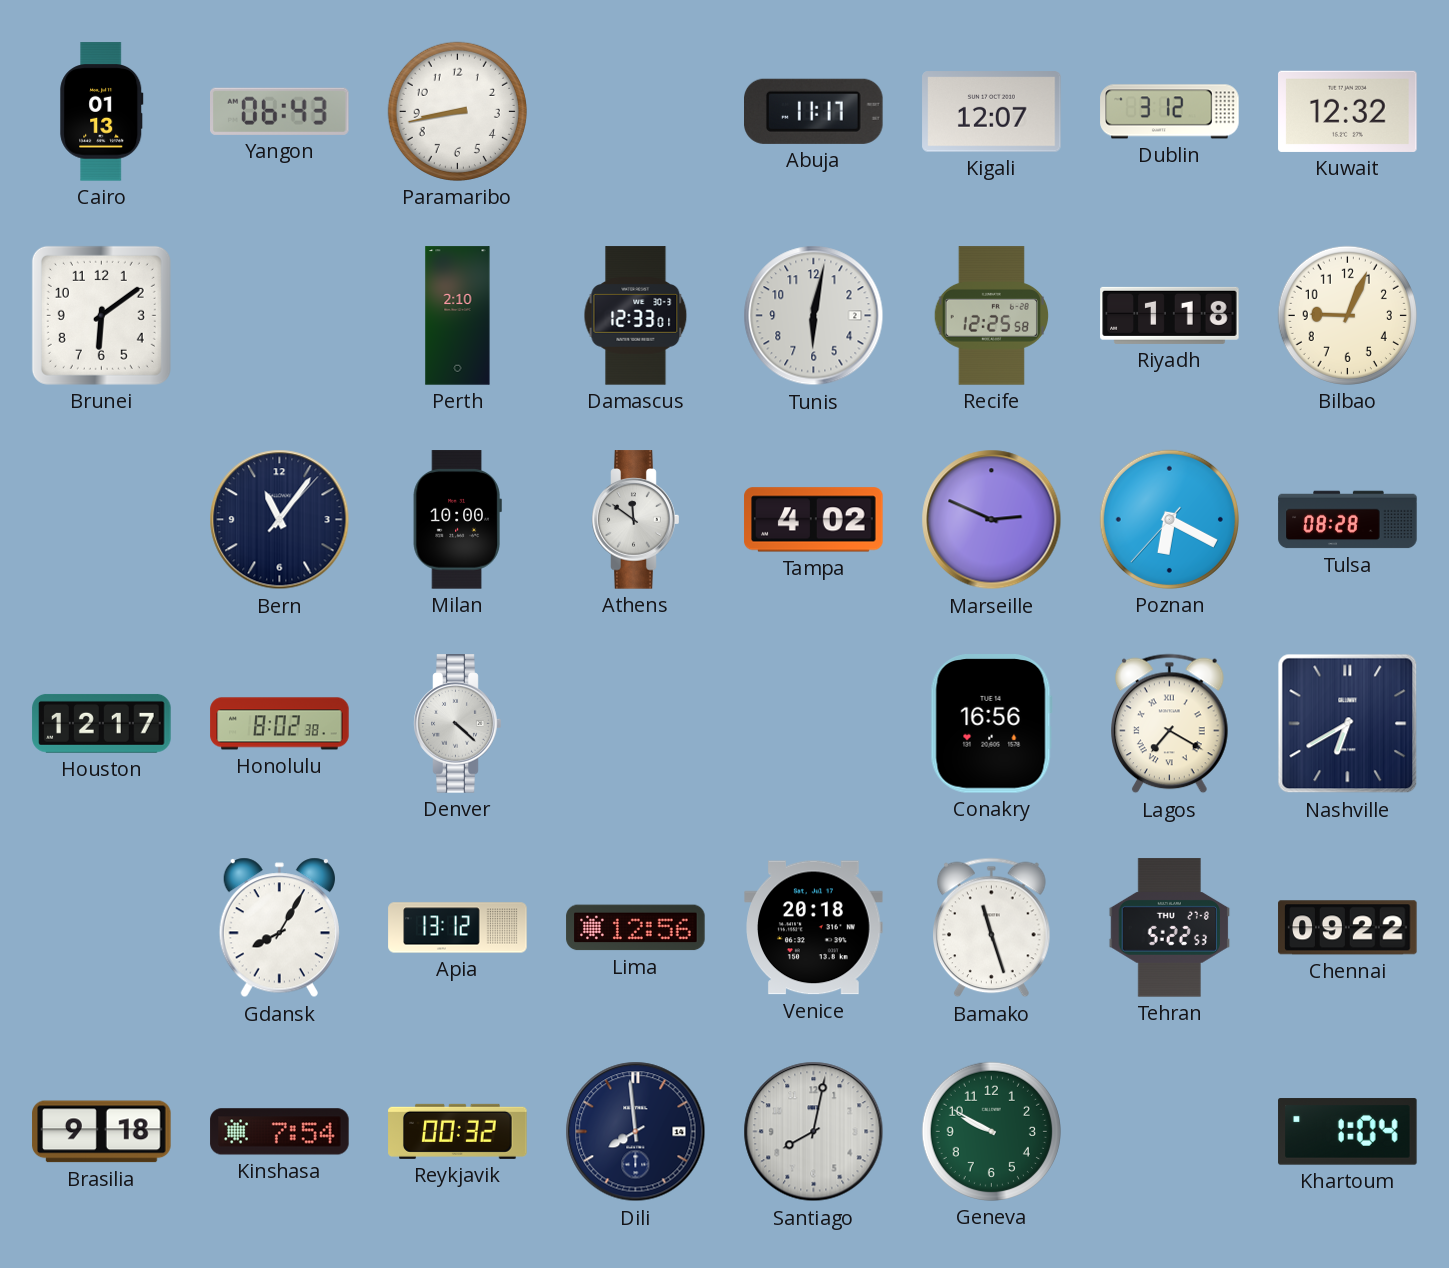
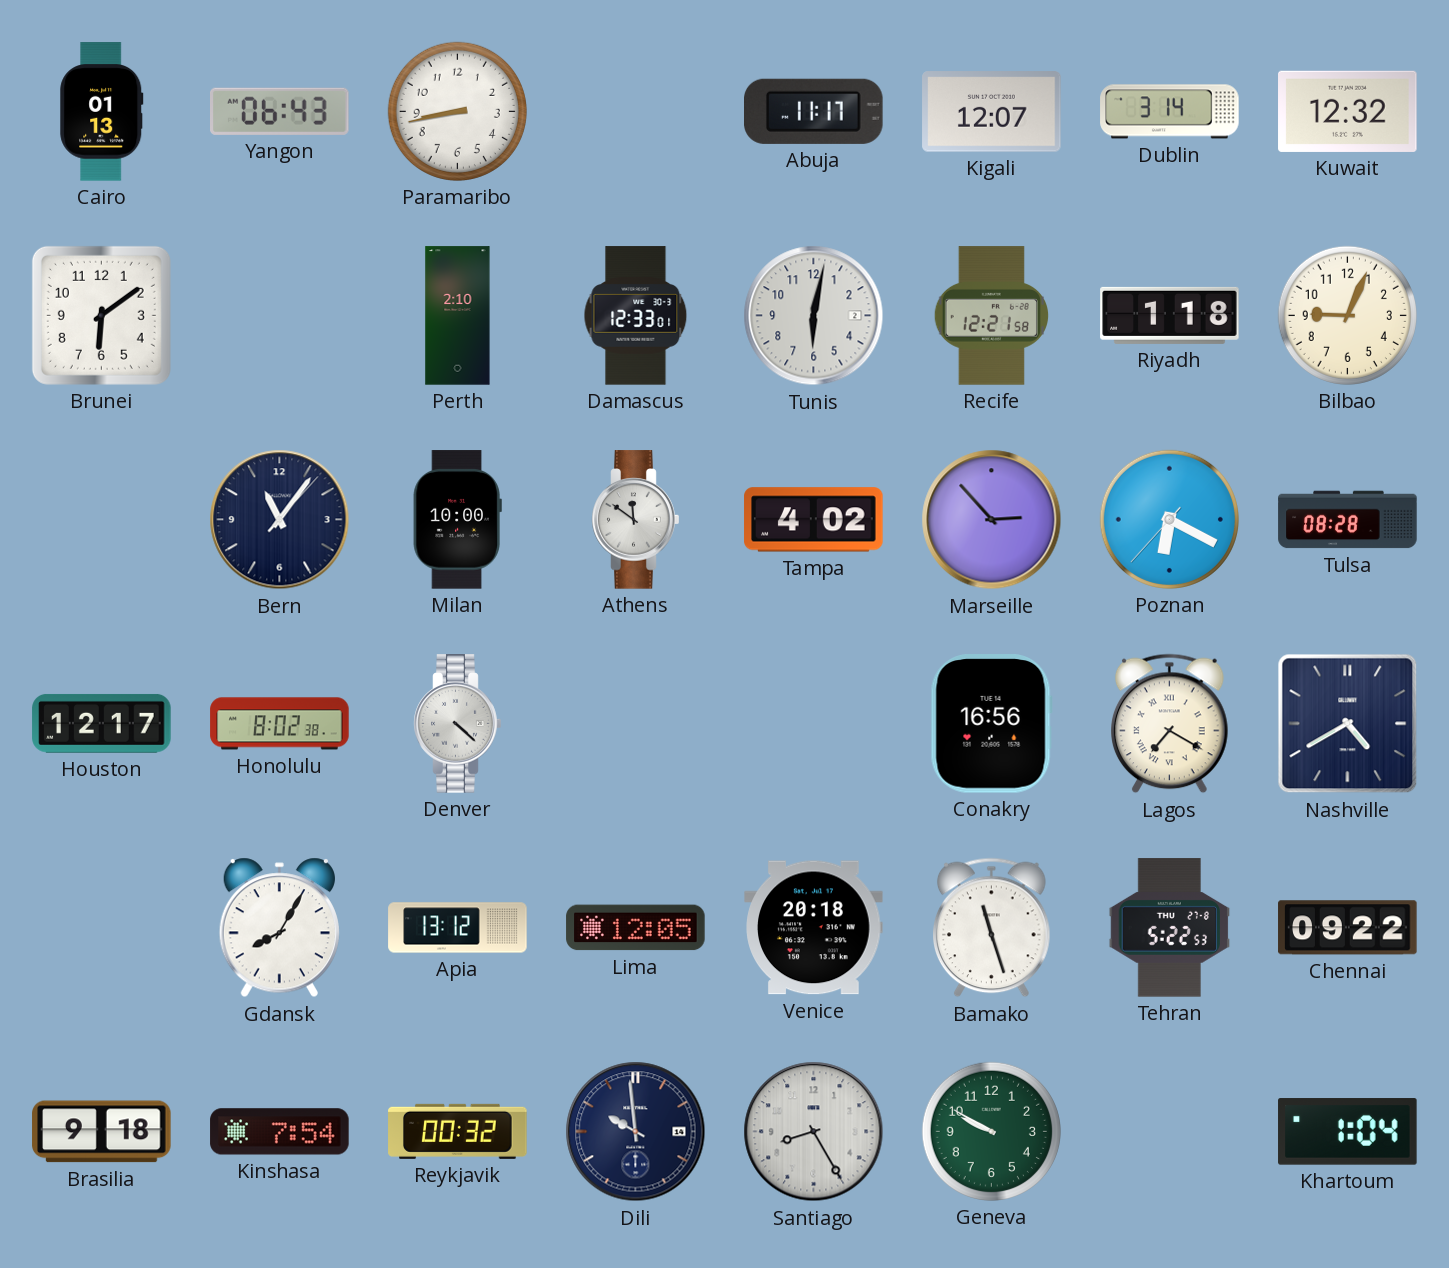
Dublin: 3:12 -> 3:14 (1170, 112)
Recife: 12:25 -> 12:21 (991, 316)
Marseille: 2:49 -> 2:53 (992, 520)
Nashville: 6:40 -> 4:40 (1348, 724)
Lima: 12:56 -> 12:05 (636, 928)
Dili: 7:59 -> 9:59 (636, 1132)
Santiago: 8:02 -> 8:25 (814, 1132)
